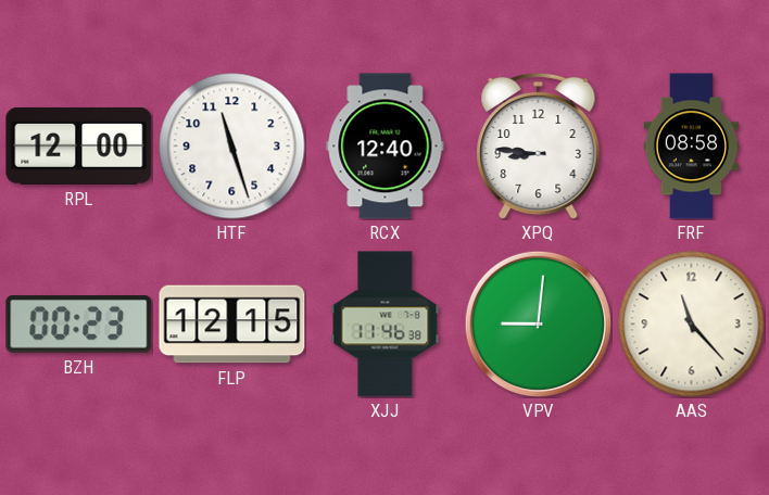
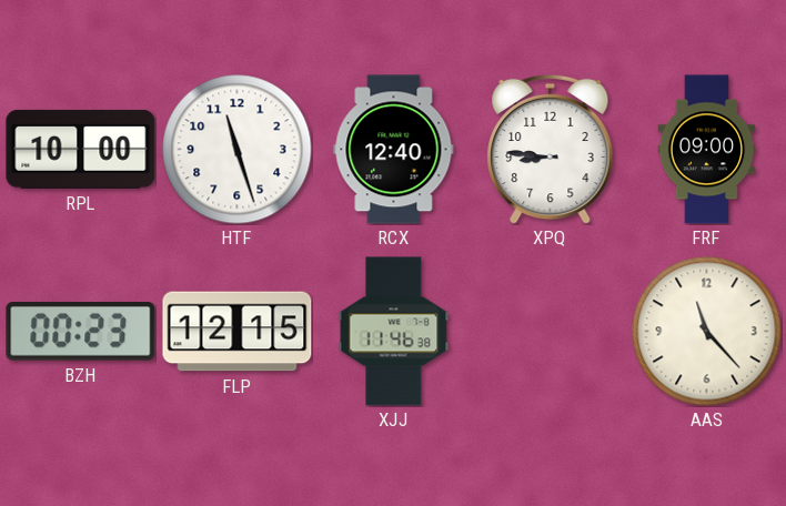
RPL: 12:00 -> 10:00 (81, 149)
FRF: 08:58 -> 09:00 (707, 150)
VPV: 9:01 -> none (538, 323)
